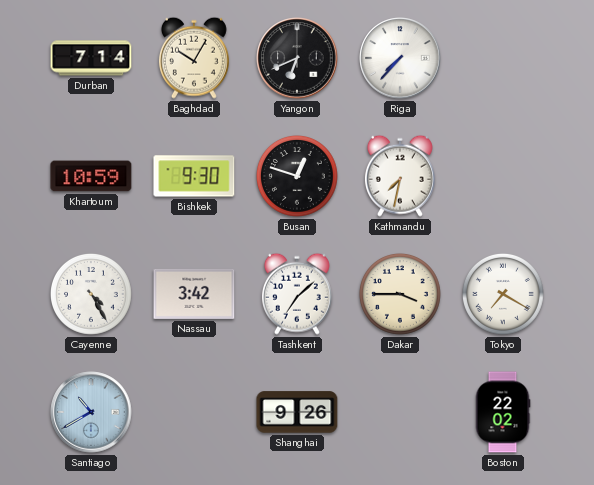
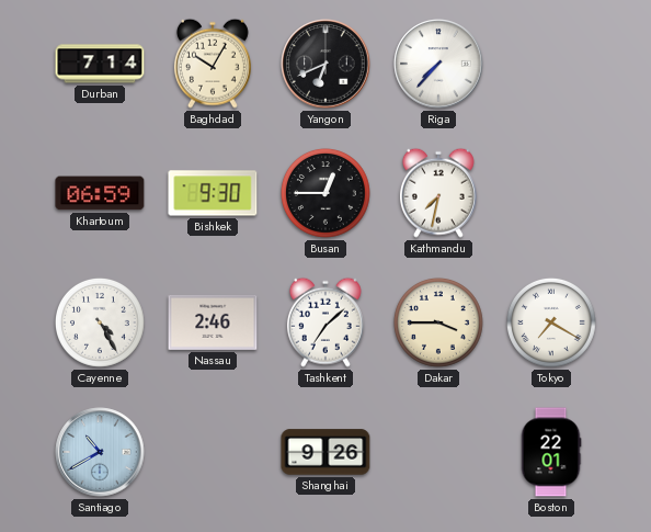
Khartoum: 10:59 -> 06:59 (100, 193)
Busan: 12:48 -> 12:45 (325, 193)
Nassau: 3:42 -> 2:46 (213, 322)
Boston: 22:02 -> 22:01 (551, 452)
